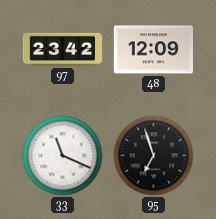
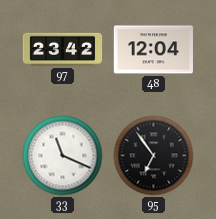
48: 12:09 -> 12:04 (153, 50)
95: 6:57 -> 6:54 (154, 156)
